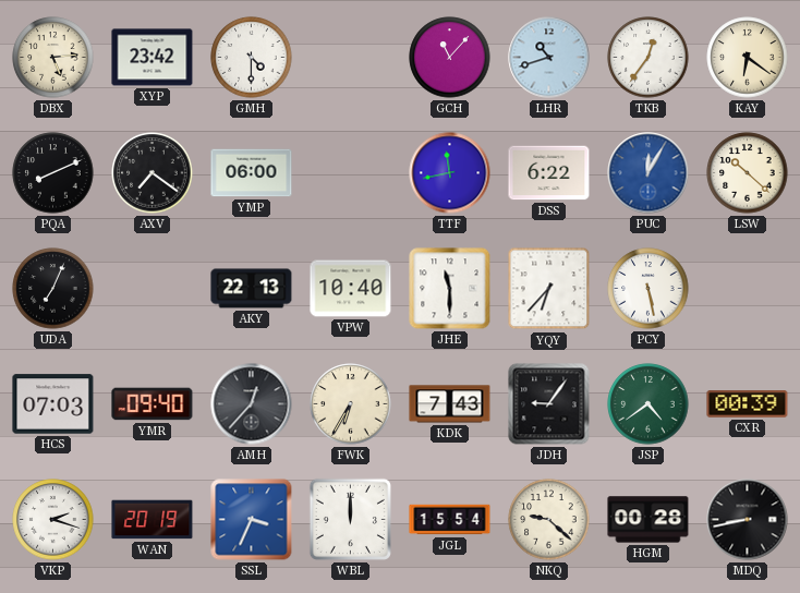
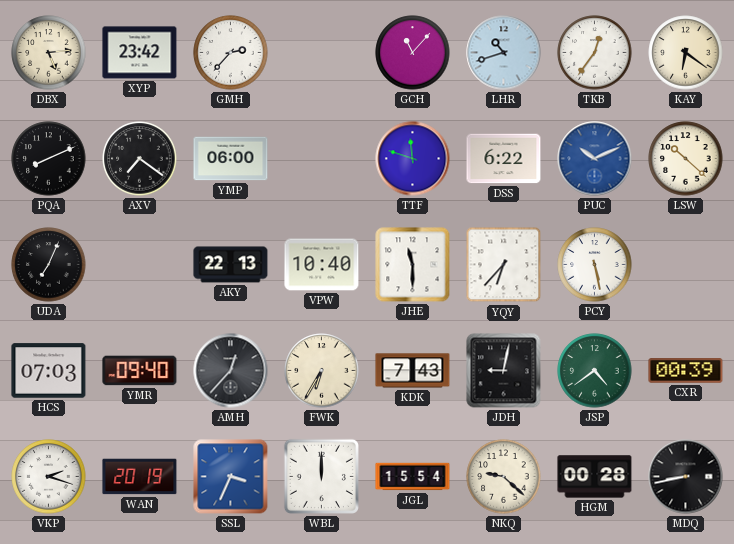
GMH: 4:30 -> 2:37 (231, 53)
TTF: 11:43 -> 11:48 (413, 159)
PUC: 12:05 -> 10:11 (595, 159)
JDH: 9:06 -> 9:02 (504, 371)
